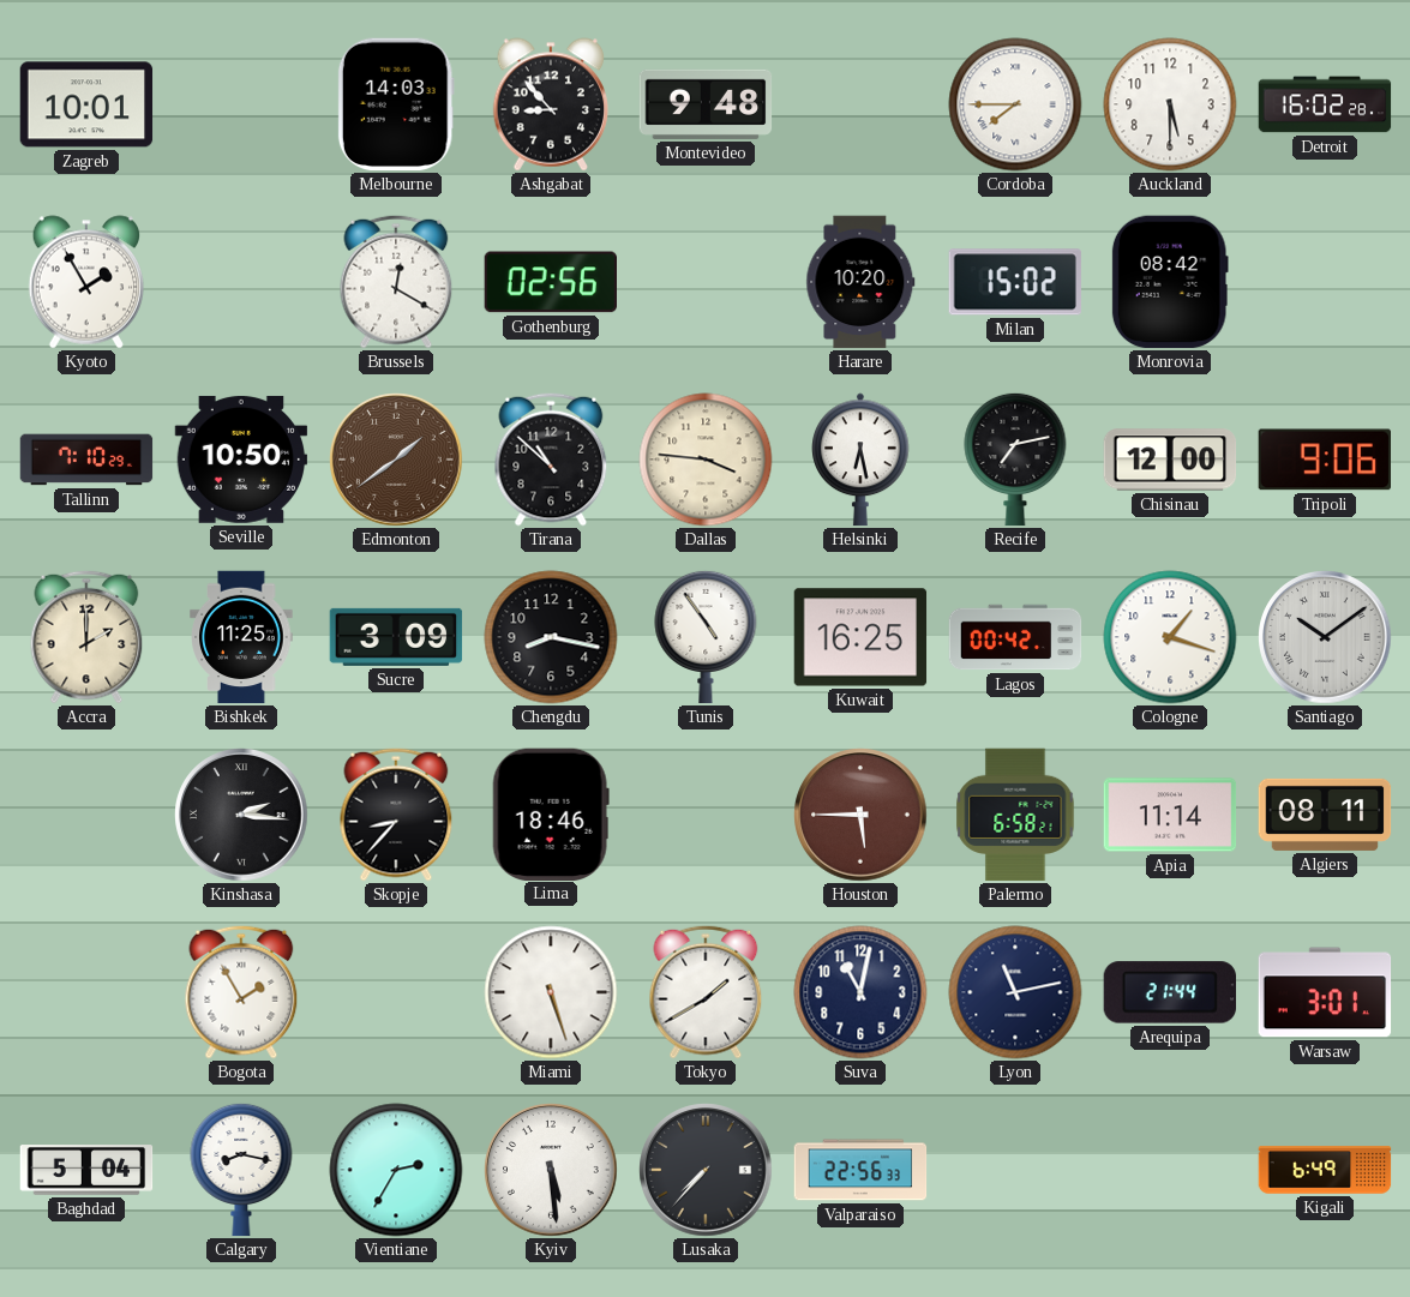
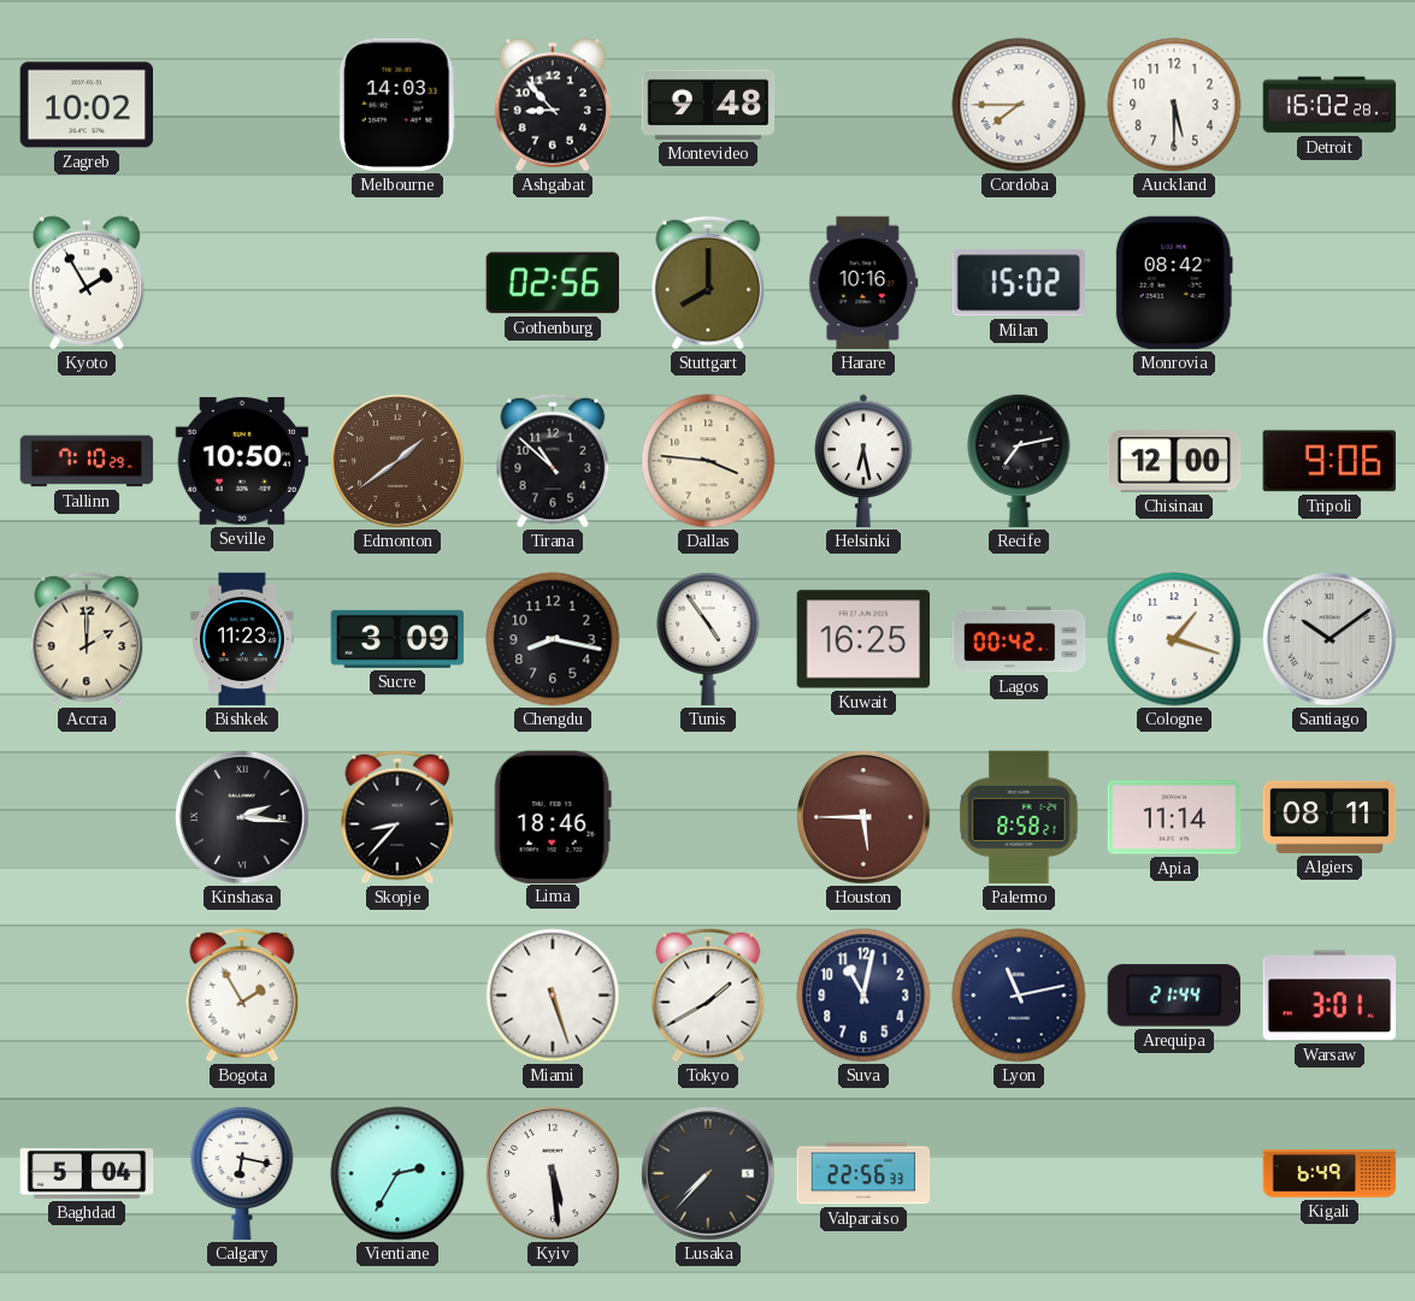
Zagreb: 10:01 -> 10:02 (87, 105)
Brussels: 12:20 -> none (396, 282)
Stuttgart: none -> 8:00 (708, 283)
Harare: 10:20 -> 10:16 (863, 283)
Bishkek: 11:25 -> 11:23 (242, 639)
Palermo: 6:58 -> 8:58 (1019, 817)
Calgary: 8:17 -> 6:17 (242, 1173)
